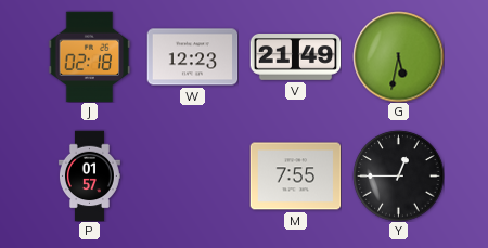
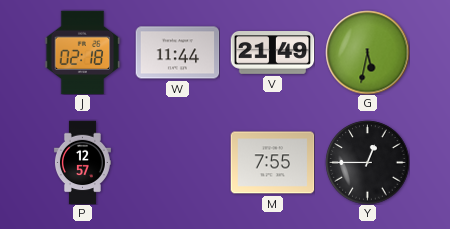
W: 12:23 -> 11:44 (177, 53)
P: 01:57 -> 12:57 (82, 162)
